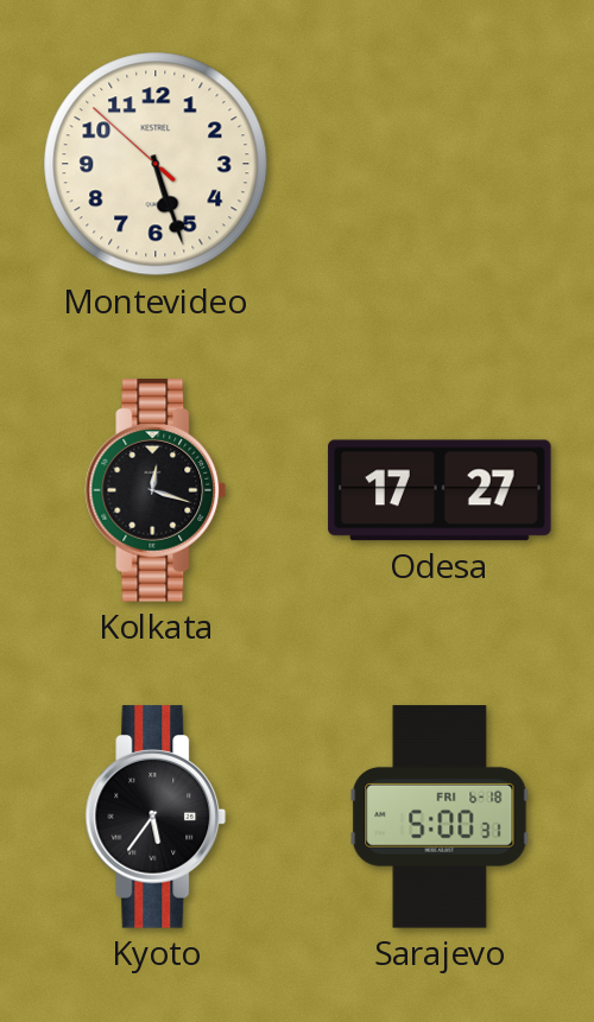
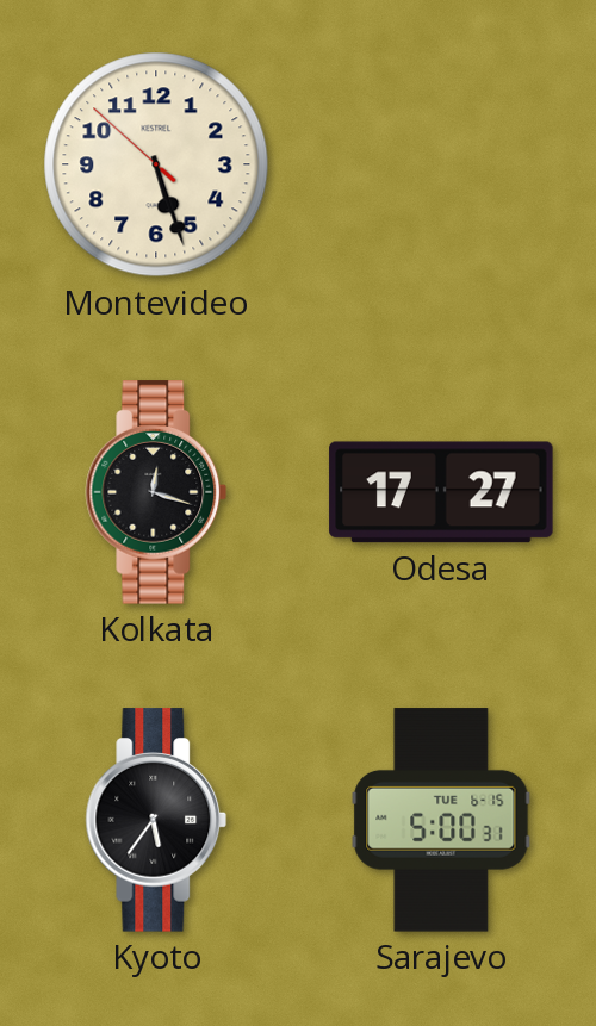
Sarajevo date: FRI 6-18 -> TUE 6-15 (441, 820)
